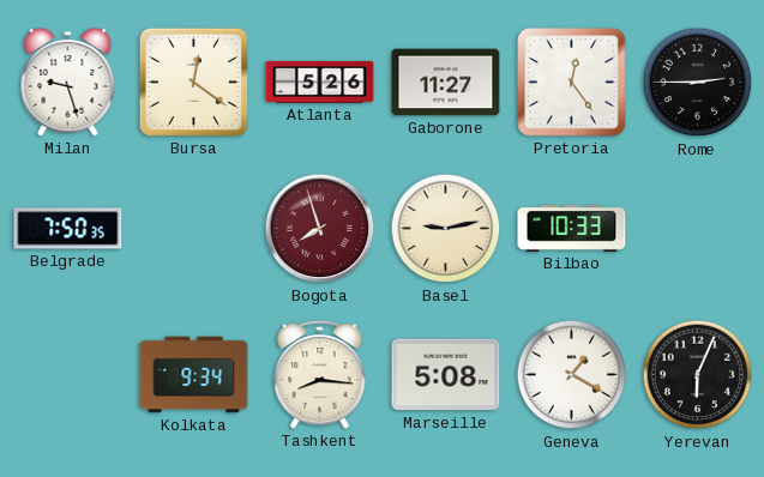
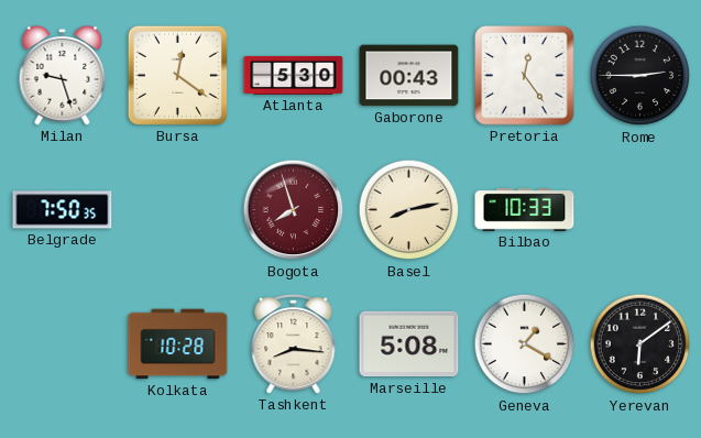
Atlanta: 5:26 -> 5:30 (294, 75)
Gaborone: 11:27 -> 00:43 (409, 76)
Basel: 9:13 -> 8:13 (409, 210)
Kolkata: 9:34 -> 10:28 (178, 344)
Yerevan: 6:04 -> 6:09 (640, 344)
